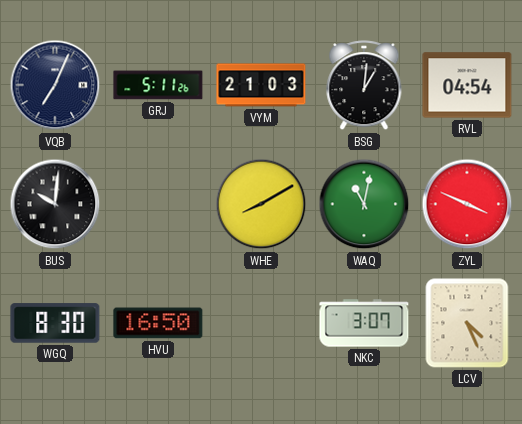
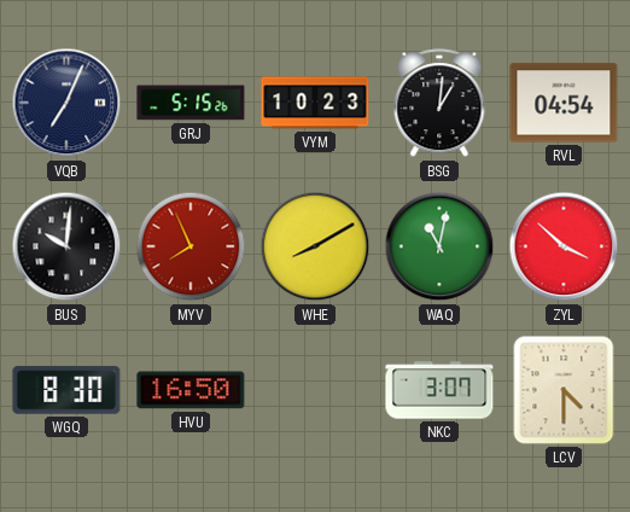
GRJ: 5:11 -> 5:15 (191, 103)
VYM: 21:03 -> 10:23 (315, 103)
MYV: none -> 7:56 (191, 246)
ZYL: 3:49 -> 3:52 (564, 246)
LCV: 4:26 -> 4:30 (564, 390)
